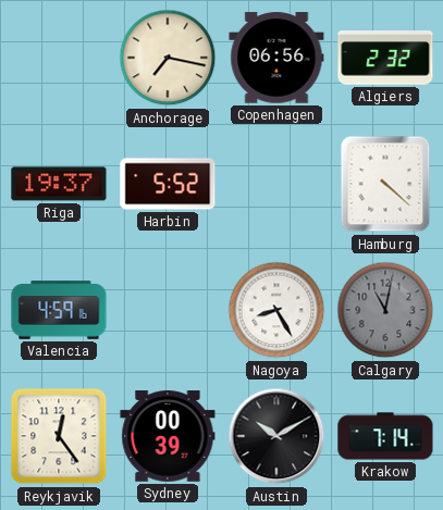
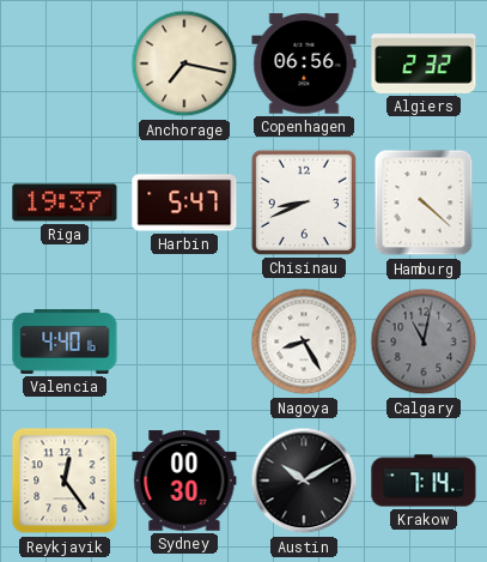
Harbin: 5:52 -> 5:47 (184, 203)
Chisinau: none -> 8:41 (304, 203)
Valencia: 4:59 -> 4:40 (65, 342)
Sydney: 00:39 -> 00:30 (184, 481)
